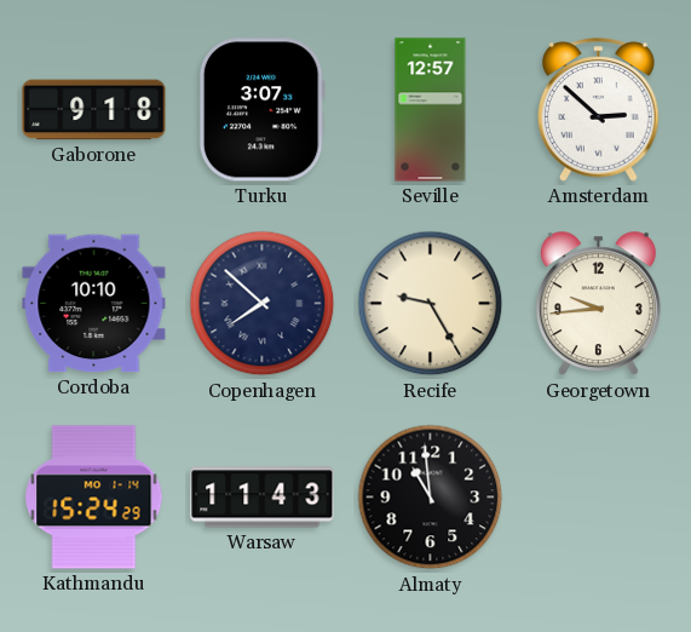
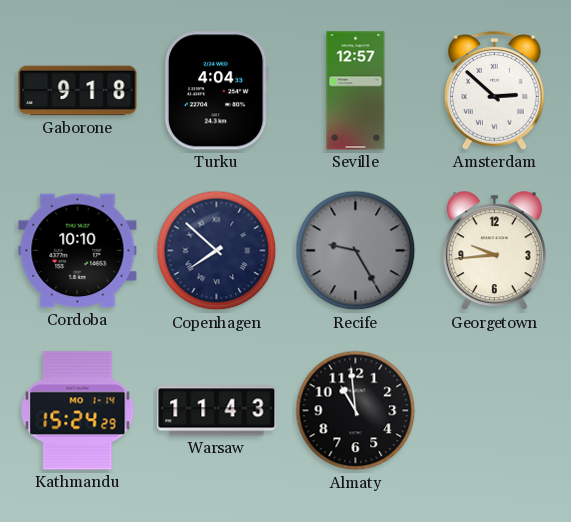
Turku: 3:07 -> 4:04 (216, 91)
Recife dial: cream -> grey (356, 251)
